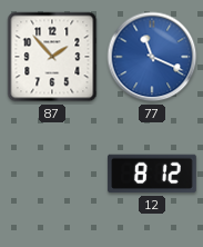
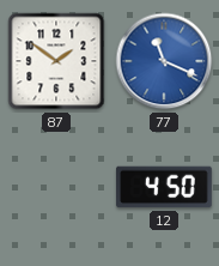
87: 1:53 -> 1:51 (56, 61)
12: 8:12 -> 4:50 (164, 187)
